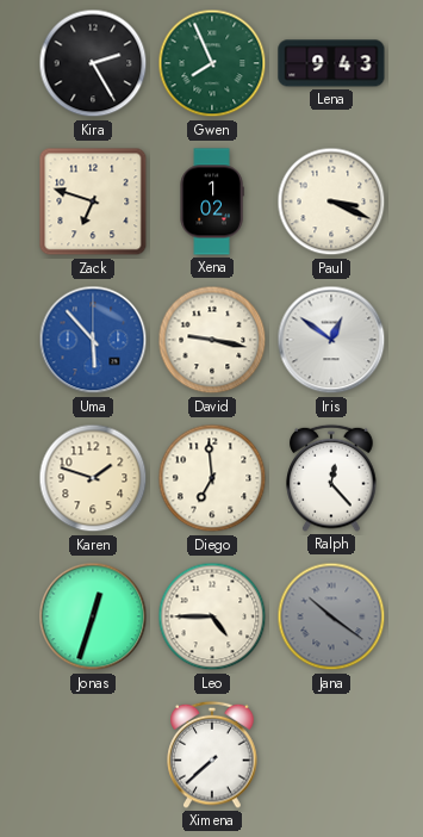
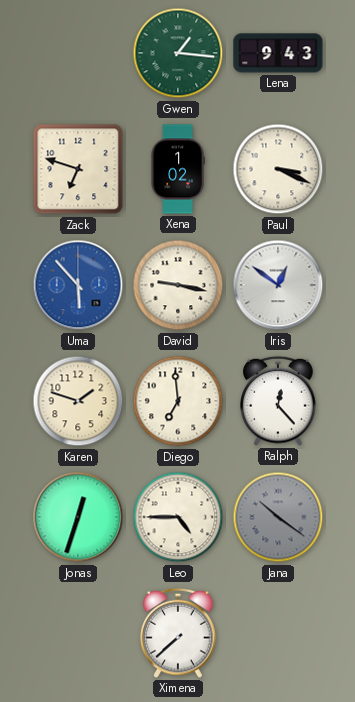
Kira: 2:25 -> none (93, 63)
Gwen: 7:56 -> 1:16 (178, 53)
